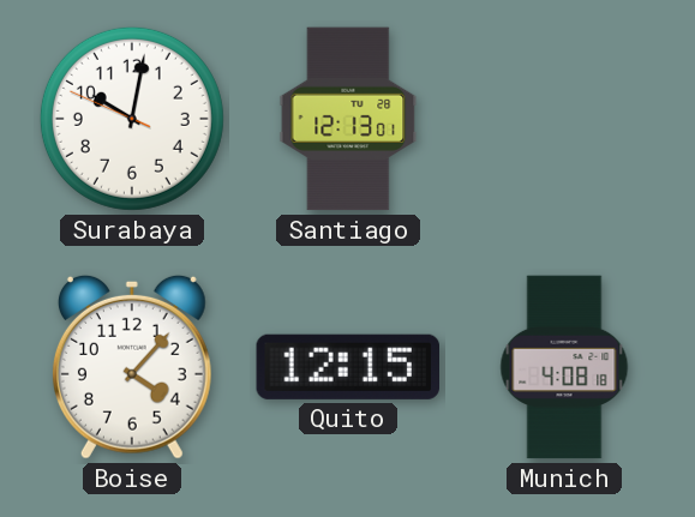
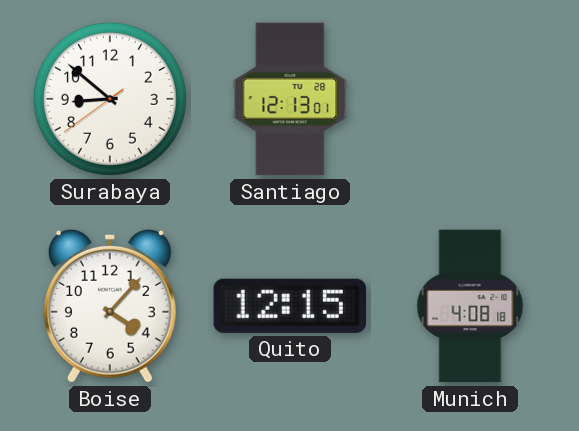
Surabaya: 10:01 -> 8:51 (110, 99)
